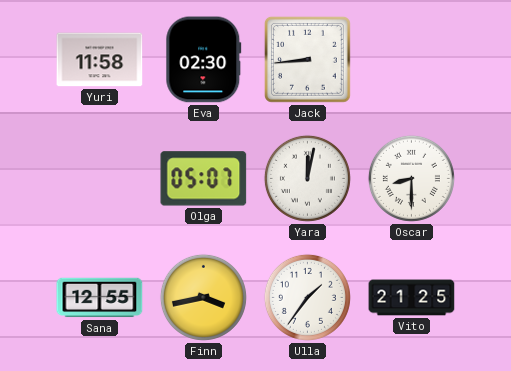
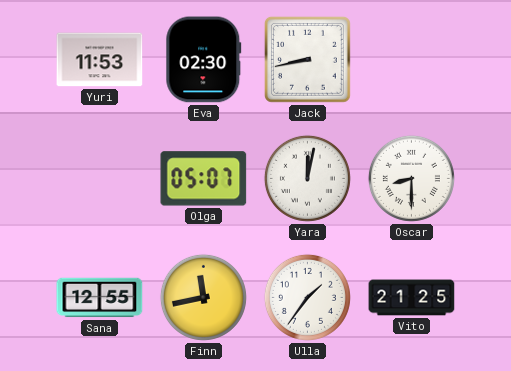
Yuri: 11:58 -> 11:53 (100, 60)
Jack: 8:44 -> 8:43 (307, 59)
Finn: 3:43 -> 11:43 (203, 297)
